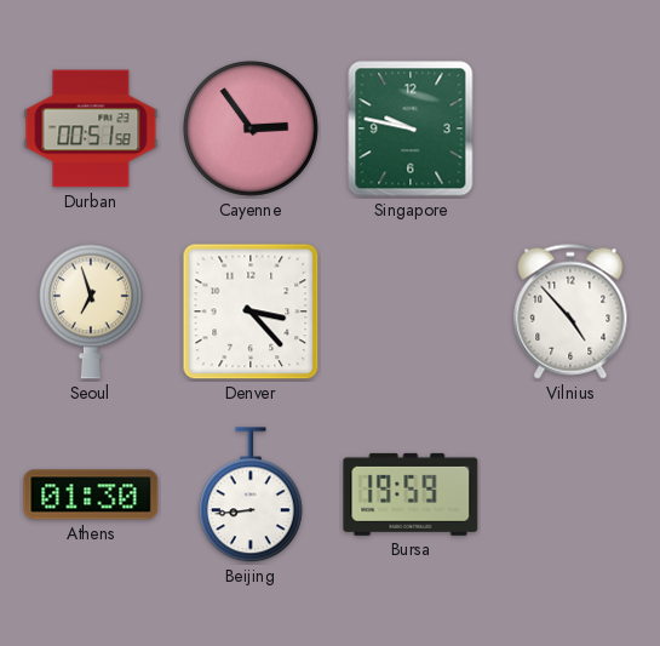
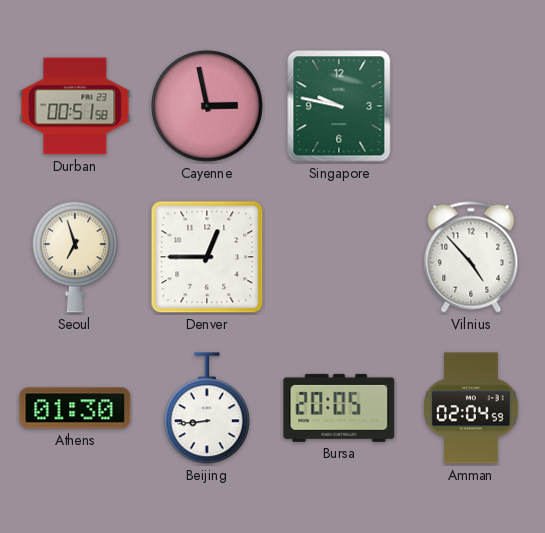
Cayenne: 2:54 -> 2:58 (208, 107)
Denver: 3:23 -> 12:45 (207, 257)
Bursa: 19:59 -> 20:05 (339, 408)
Amman: none -> 02:04 (471, 408)
